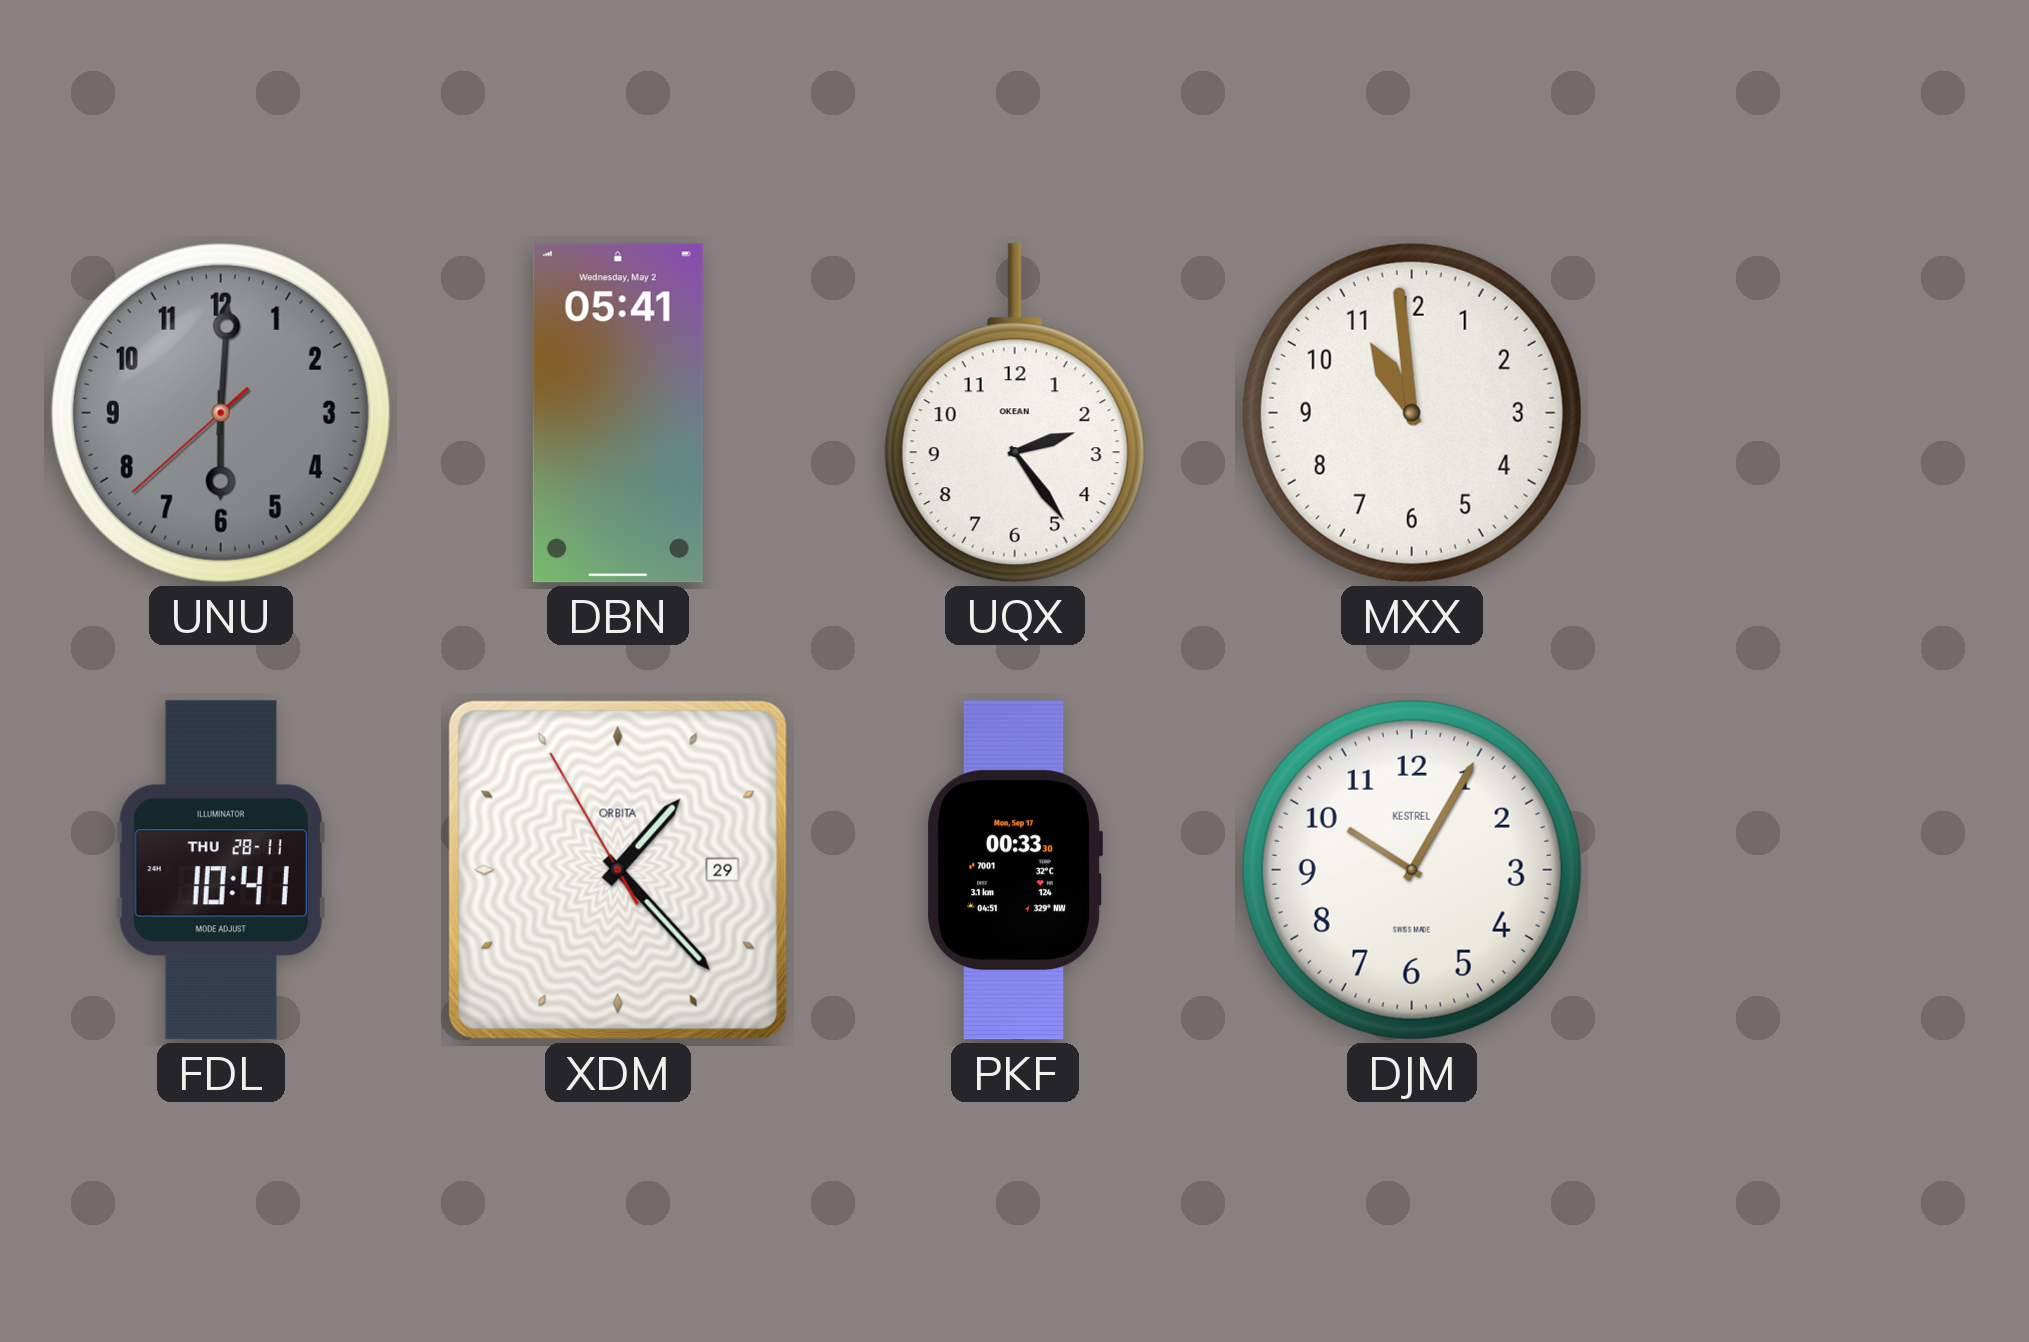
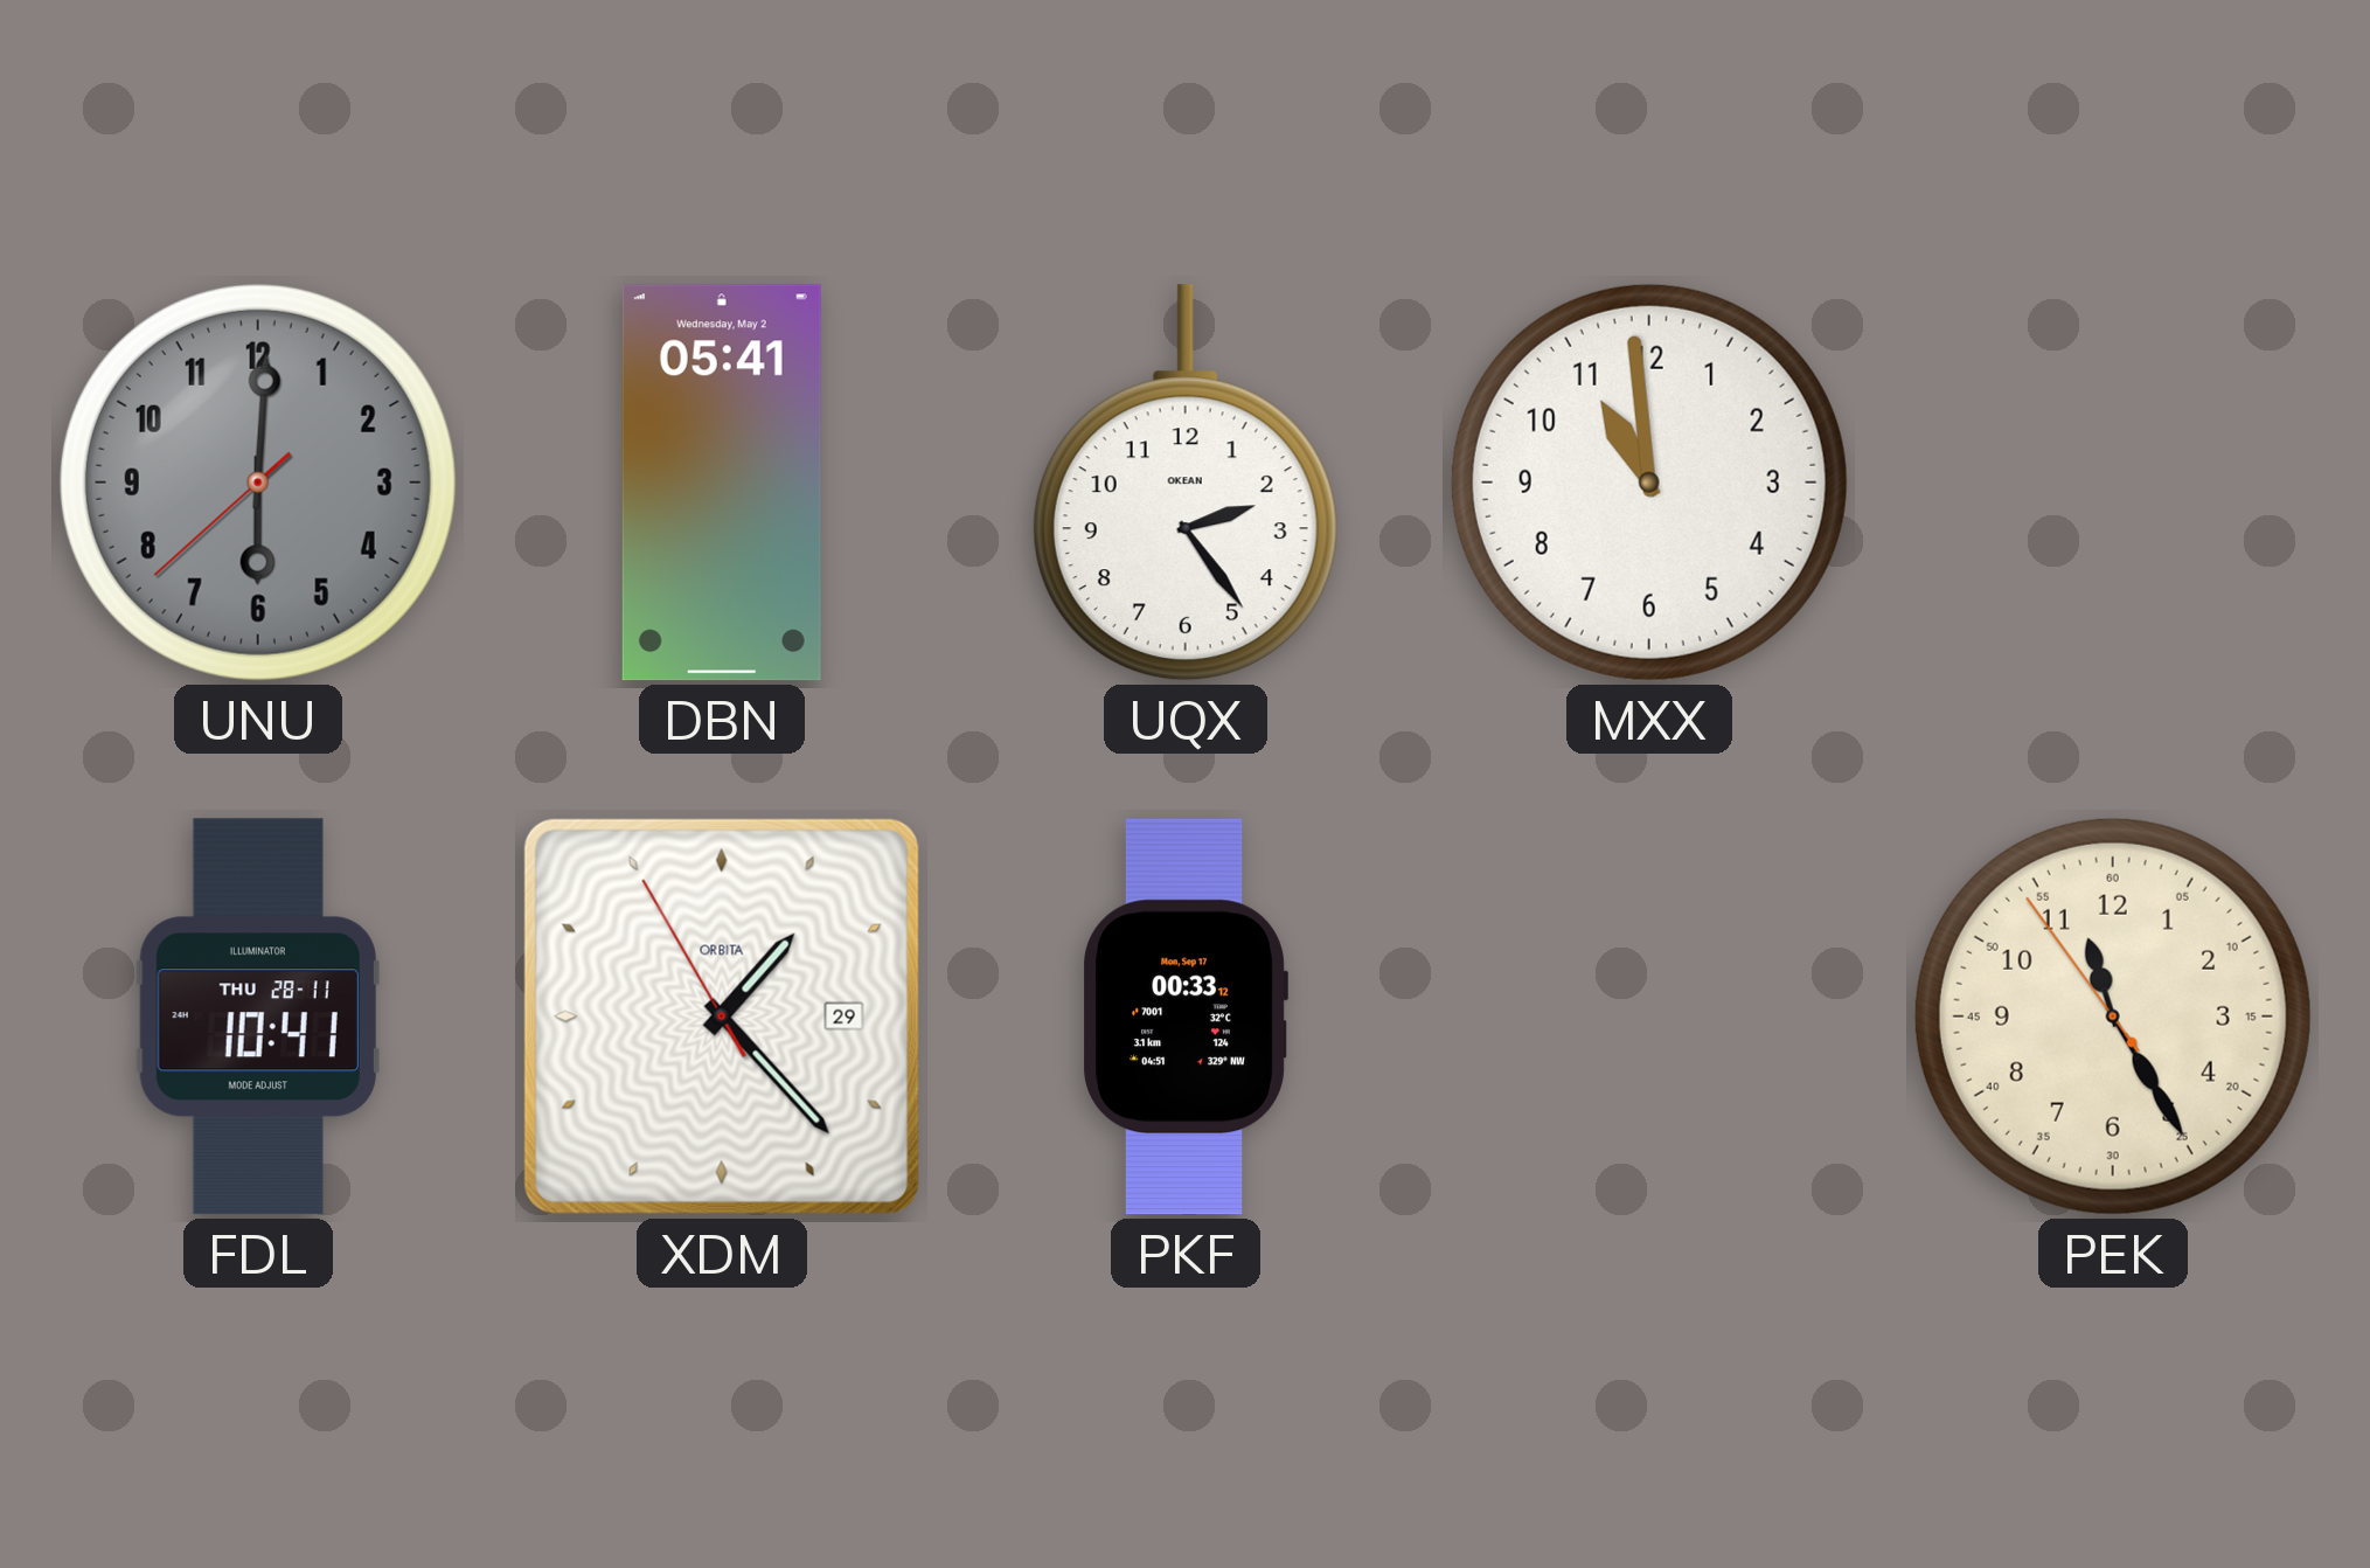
PKF: 00:33:30 -> 00:33:12 (1186, 1017)
DJM: 10:05 -> none (1412, 870)
PEK: none -> 11:24 (2113, 1017)
